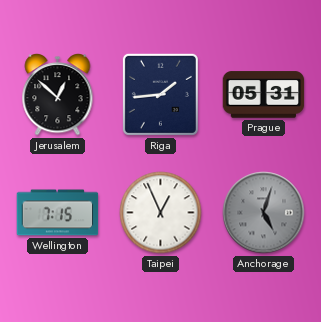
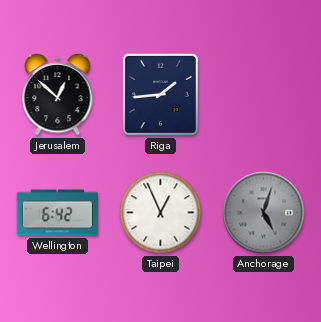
Prague: 05:31 -> none (264, 95)
Wellington: 7:15 -> 6:42 (58, 213)
